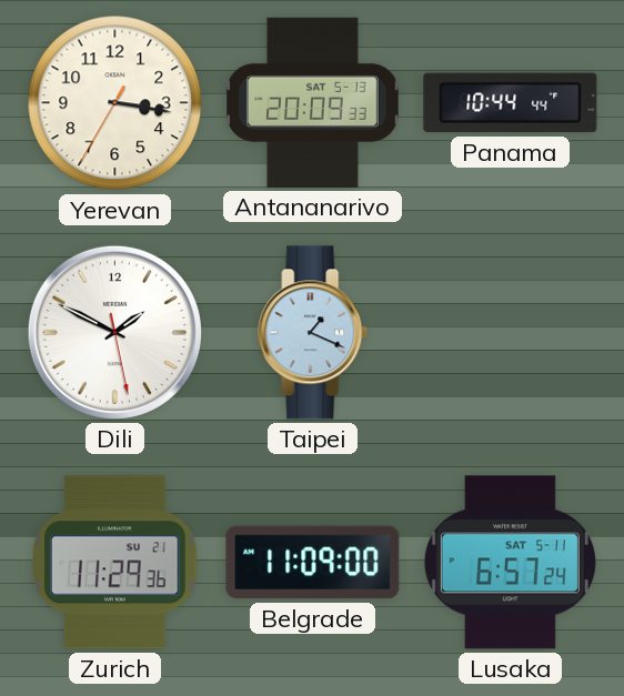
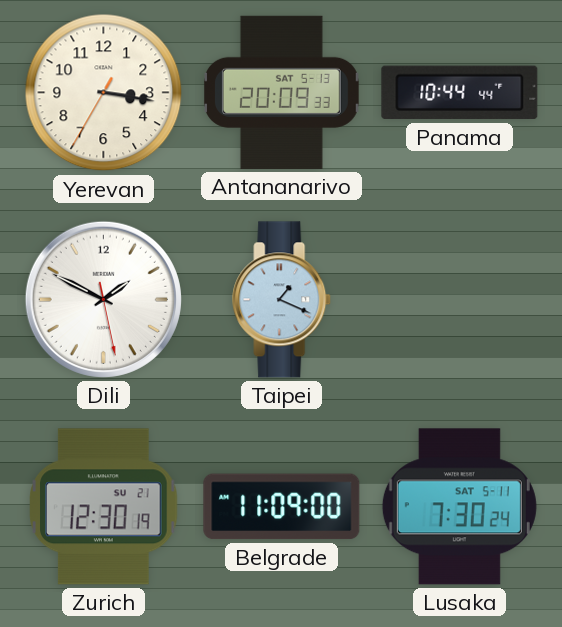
Zurich: 11:29 -> 12:30 (104, 507)
Lusaka: 6:57 -> 7:30 (459, 507)
